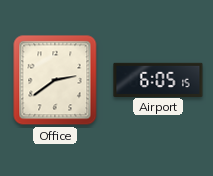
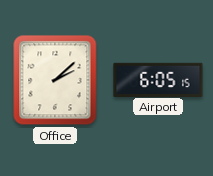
Office: 2:39 -> 2:08 (55, 80)
